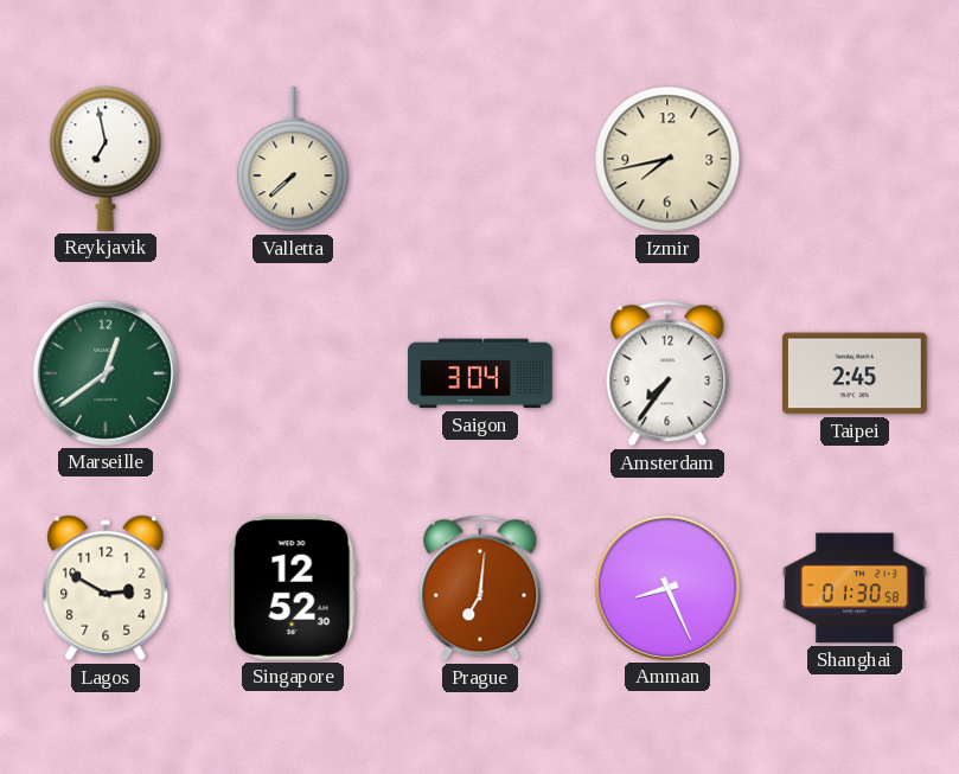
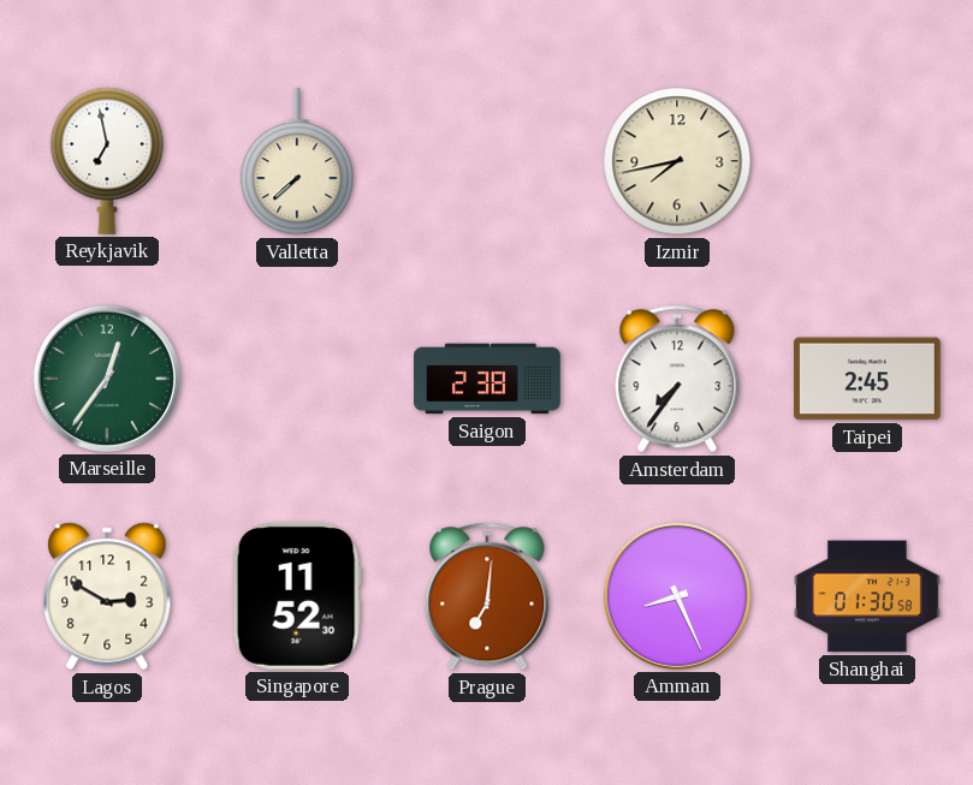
Marseille: 12:39 -> 12:36 (107, 379)
Saigon: 3:04 -> 2:38 (488, 379)
Singapore: 12:52 -> 11:52 (297, 596)
